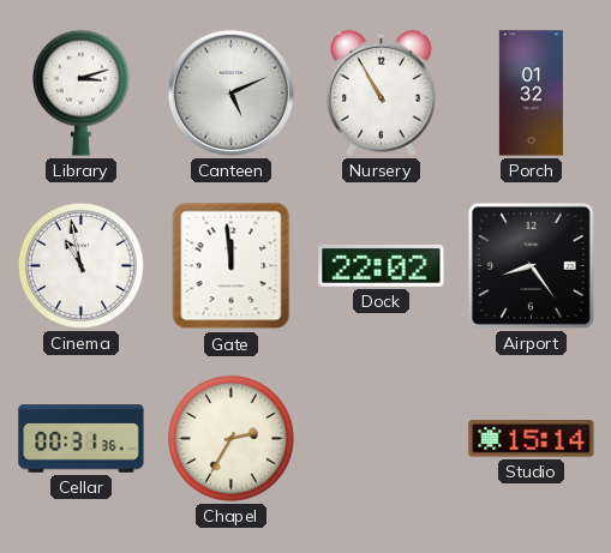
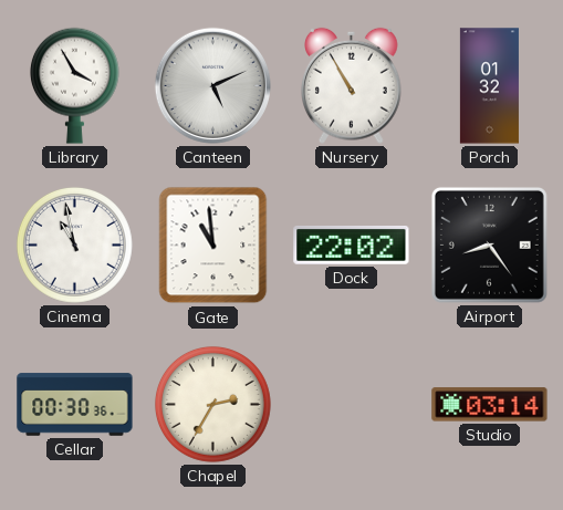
Library: 3:12 -> 3:55 (74, 85)
Gate: 11:59 -> 10:59 (213, 246)
Cellar: 00:31 -> 00:30 (75, 405)
Studio: 15:14 -> 03:14 (490, 405)
